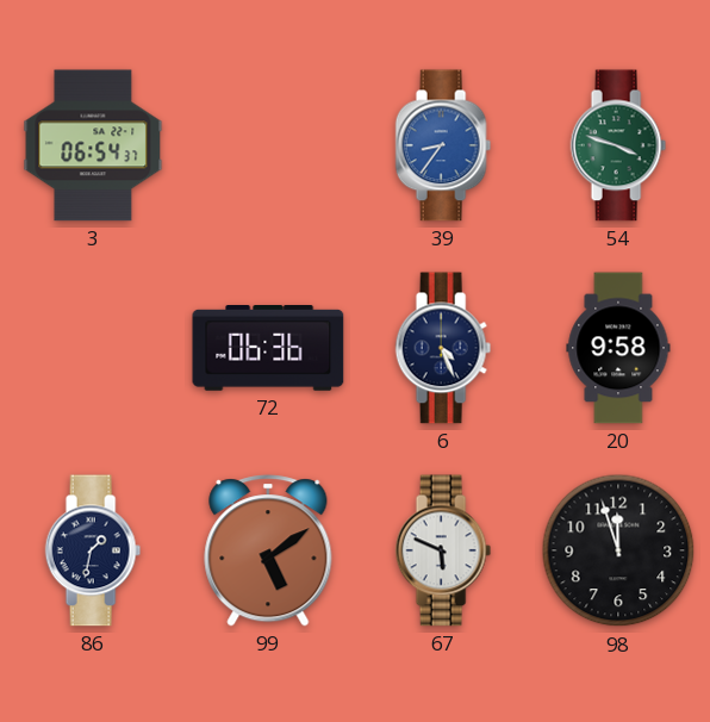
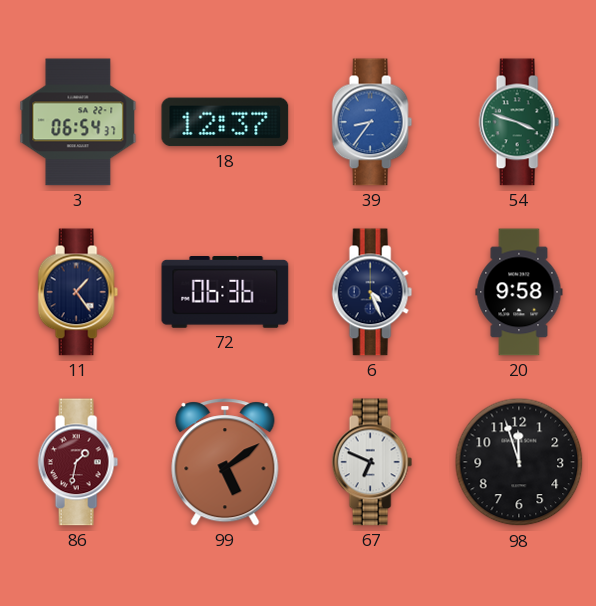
18: none -> 12:37 (225, 122)
11: none -> 1:24 (78, 292)
86 dial: navy -> burgundy (78, 462)
67: 5:49 -> 6:49 (372, 462)
